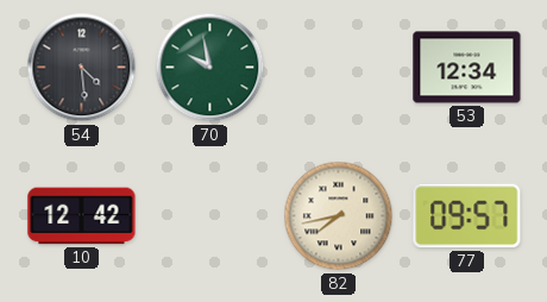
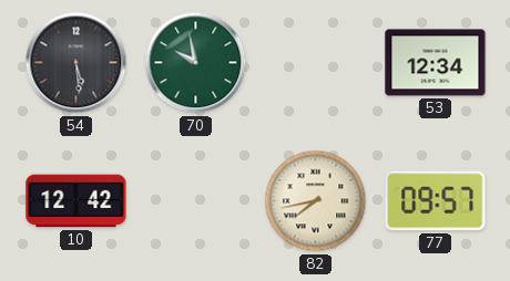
54: 4:29 -> 5:29 (76, 63)
